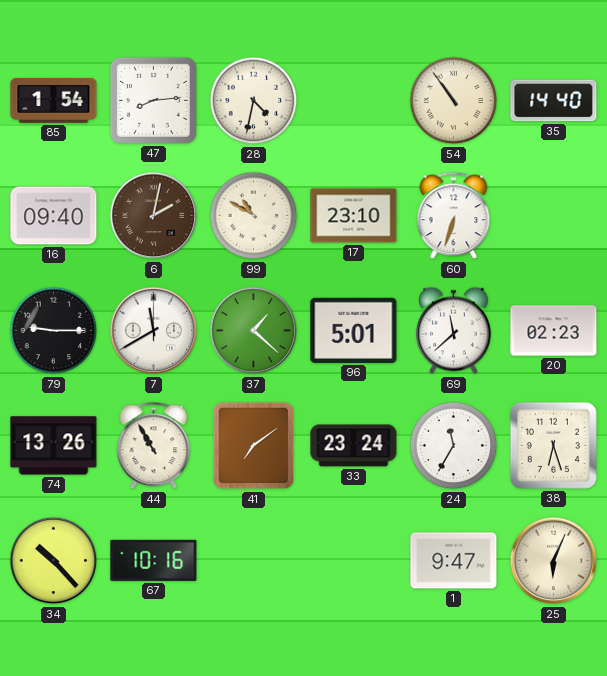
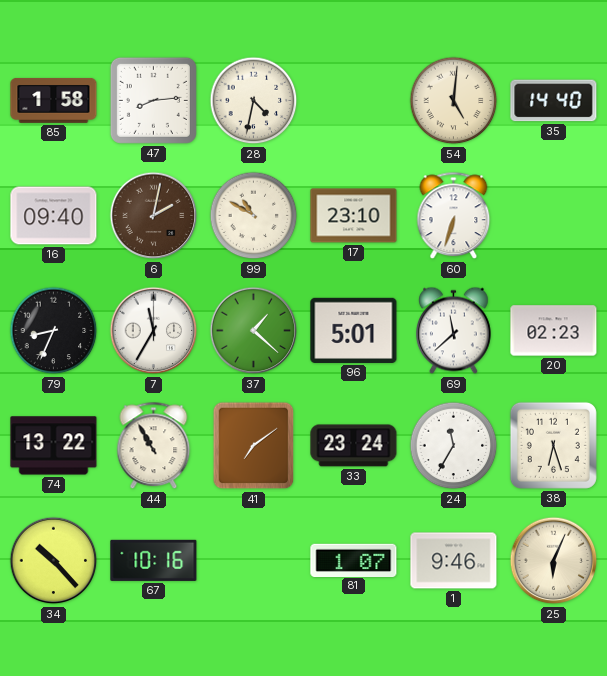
85: 1:54 -> 1:58 (54, 100)
54: 10:54 -> 5:01 (454, 101)
79: 9:15 -> 8:34 (54, 331)
7: 11:40 -> 11:35 (154, 331)
74: 13:26 -> 13:22 (54, 446)
81: none -> 1:07 (354, 560)
1: 9:47 -> 9:46 (454, 561)
